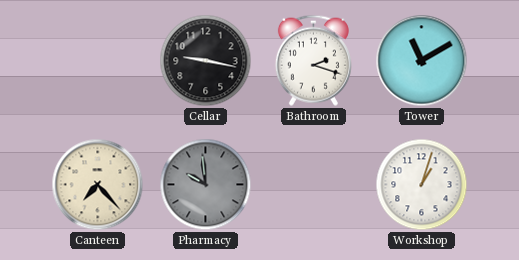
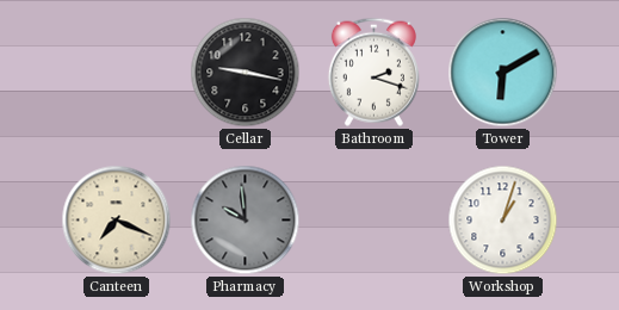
Tower: 11:10 -> 6:10 (503, 73)
Canteen: 7:23 -> 7:19 (117, 221)
